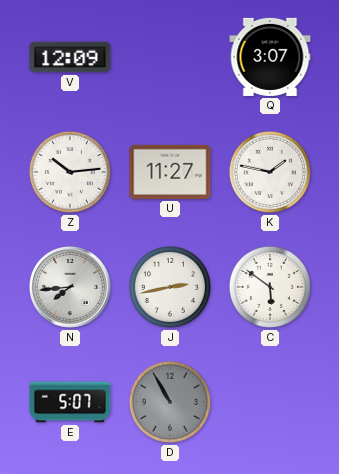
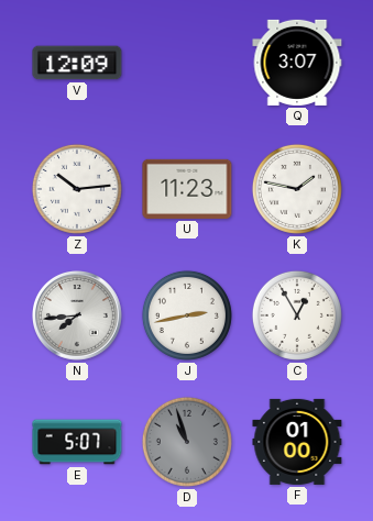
U: 11:27 -> 11:23 (187, 189)
C: 5:51 -> 12:55 (297, 315)
D: 10:55 -> 10:57 (187, 442)
F: none -> 01:00 (297, 442)
